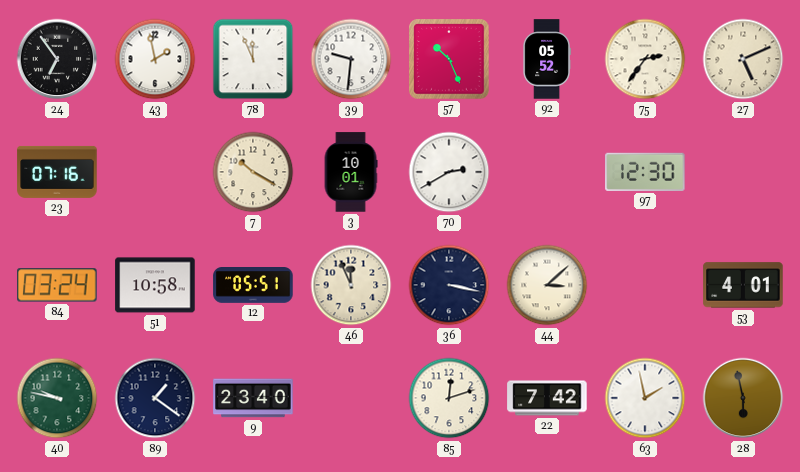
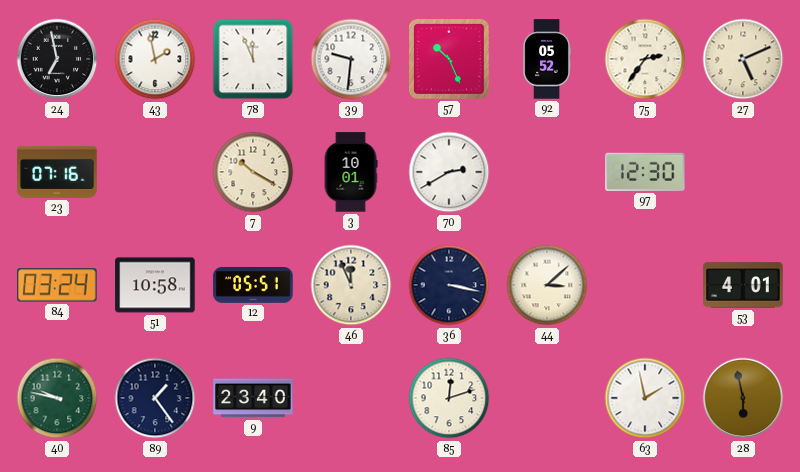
24: 6:54 -> 6:58 (57, 59)
89: 1:21 -> 1:24 (155, 398)
22: 7:42 -> none (547, 398)
